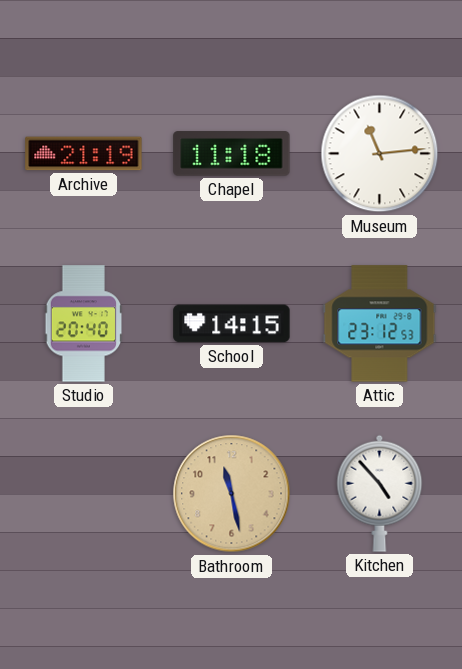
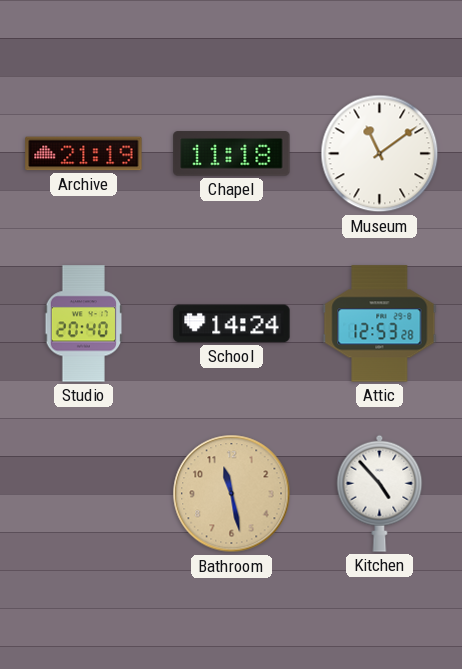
Museum: 11:14 -> 11:09 (380, 154)
School: 14:15 -> 14:24 (232, 324)
Attic: 23:12 -> 12:53 (380, 324)
